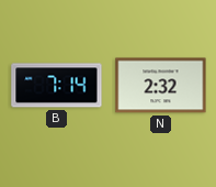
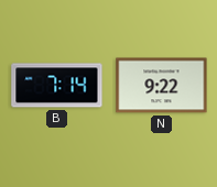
N: 2:32 -> 9:22 (162, 86)
